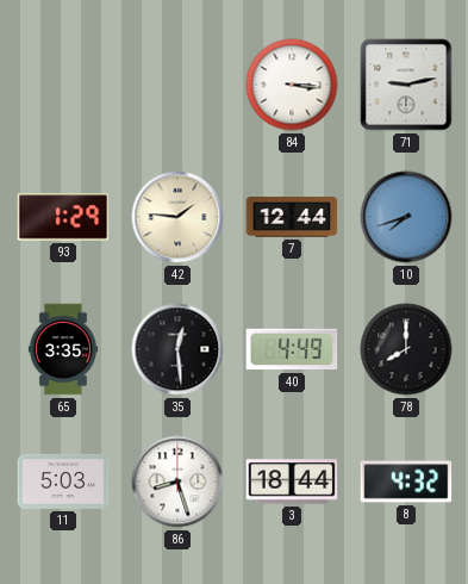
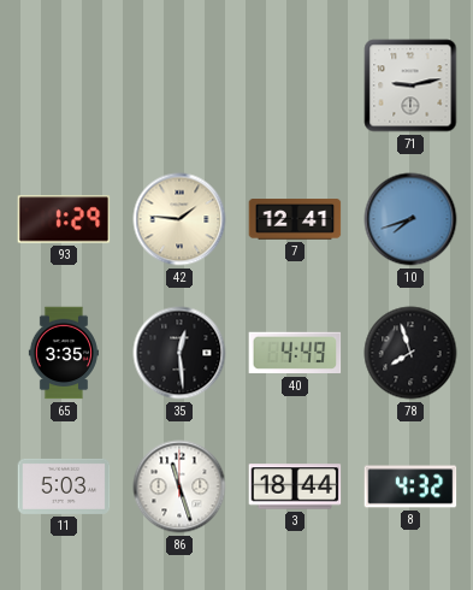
84: 3:16 -> none (292, 85)
7: 12:44 -> 12:41 (295, 219)
78: 8:00 -> 7:57 (410, 353)
86: 8:27 -> 11:27 (179, 486)
